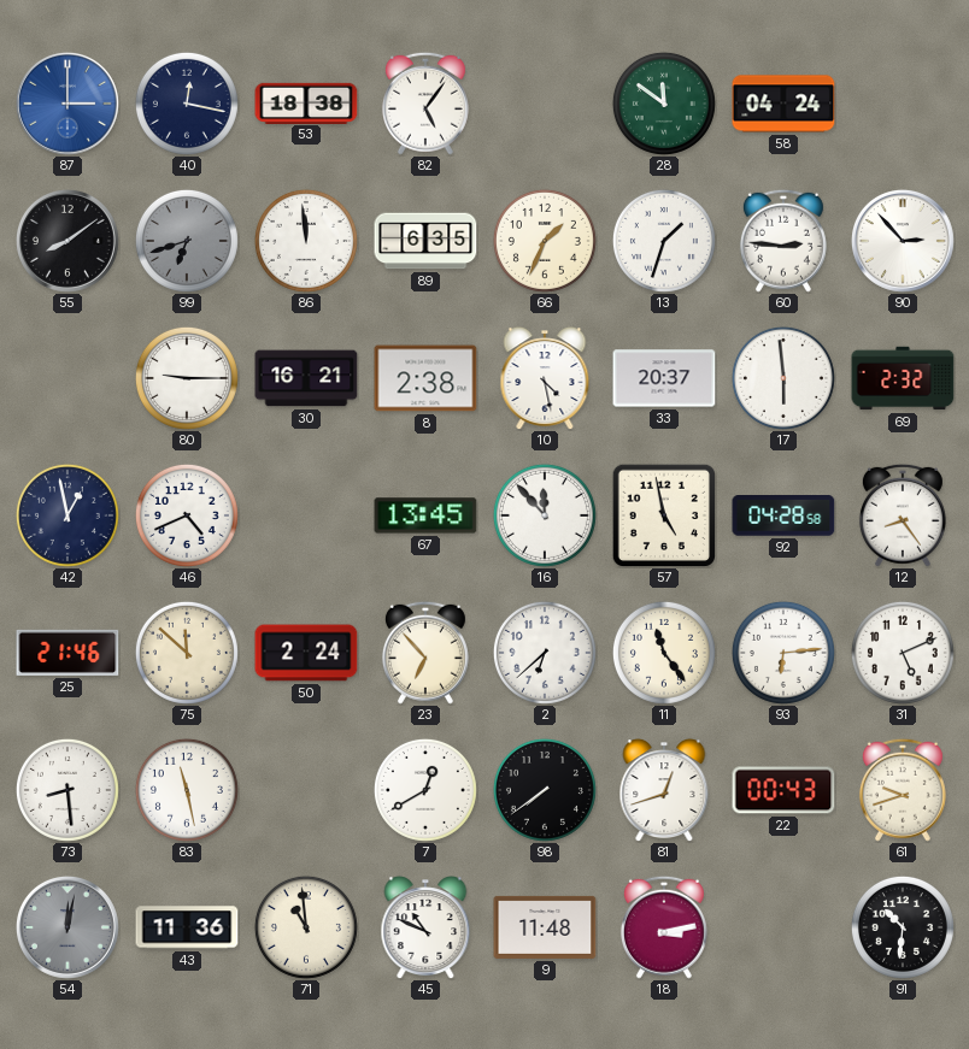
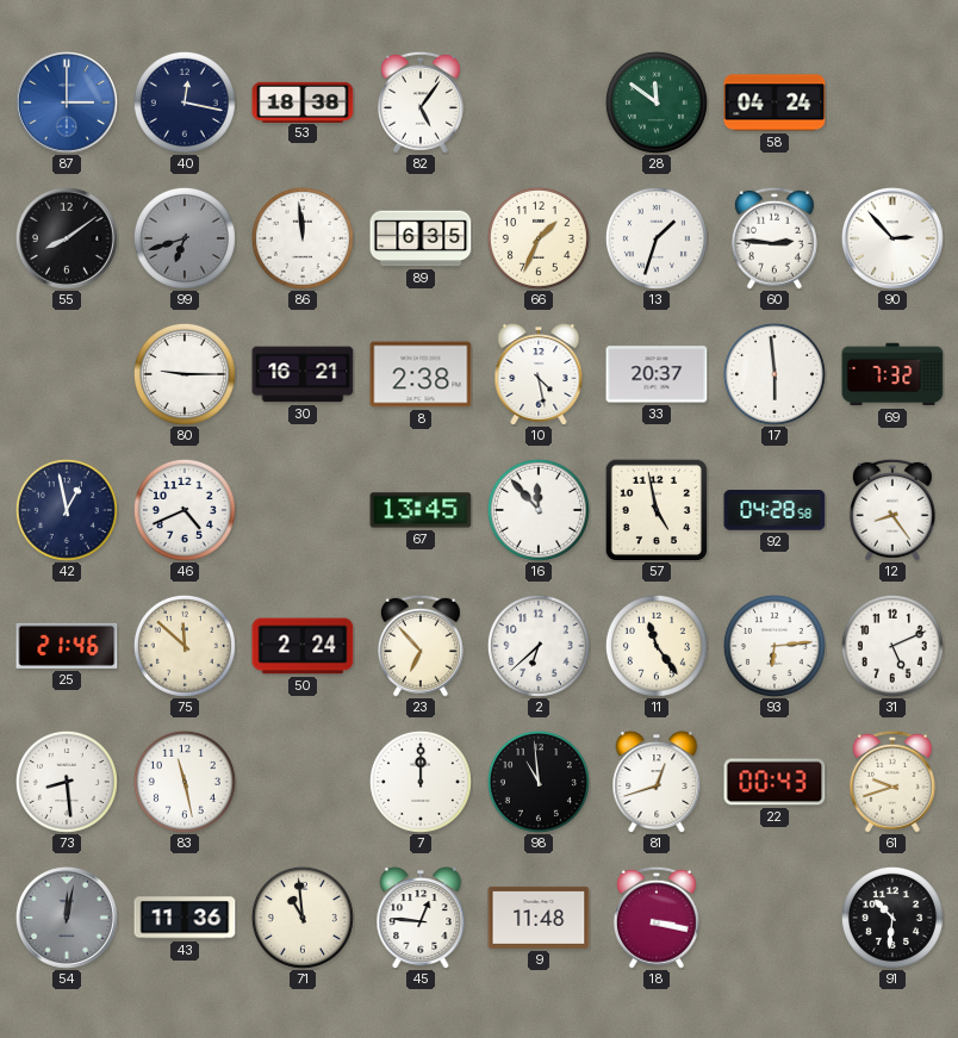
69: 2:32 -> 7:32 (892, 374)
7: 12:40 -> 12:00 (421, 782)
98: 7:39 -> 10:59 (539, 782)
45: 10:49 -> 12:46 (421, 918)
18: 3:13 -> 3:17 (657, 918)
